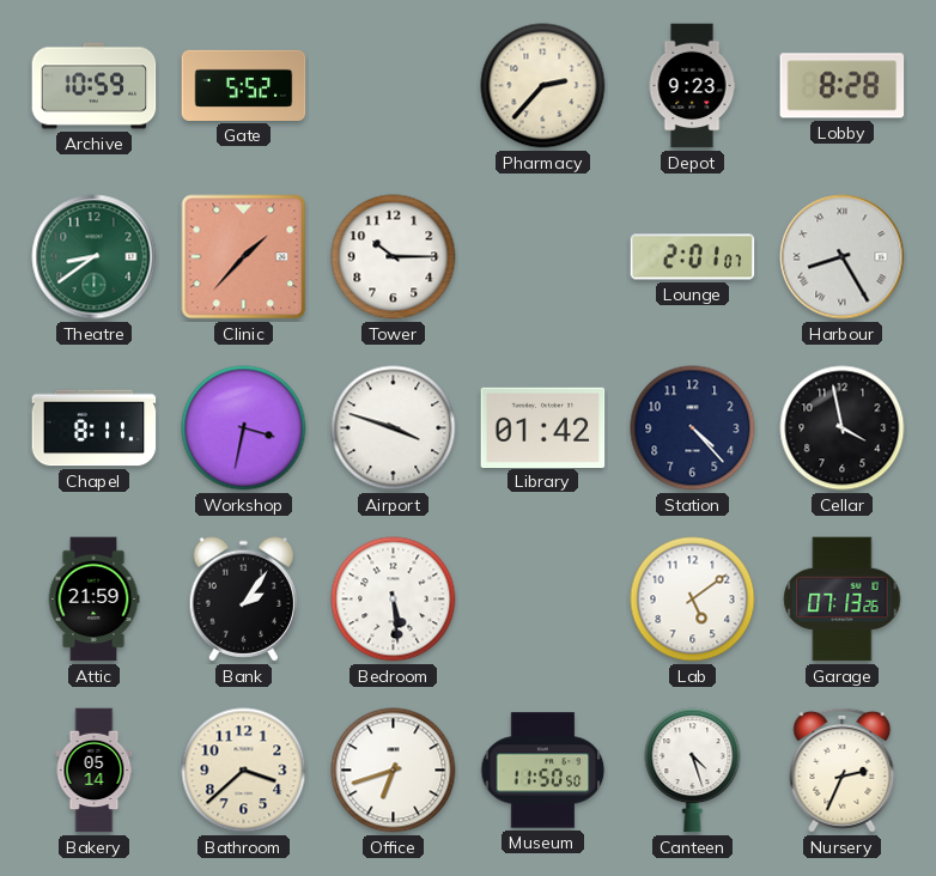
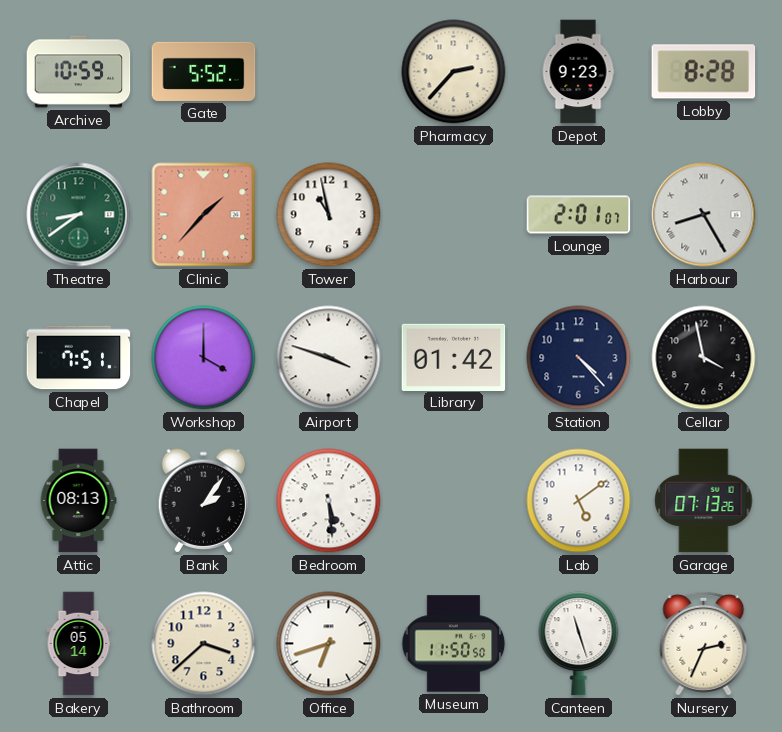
Tower: 10:15 -> 10:58 (329, 215)
Chapel: 8:11 -> 7:51 (79, 358)
Workshop: 3:32 -> 4:00 (204, 358)
Attic: 21:59 -> 08:13 (78, 501)
Canteen: 4:27 -> 11:27 (579, 644)
